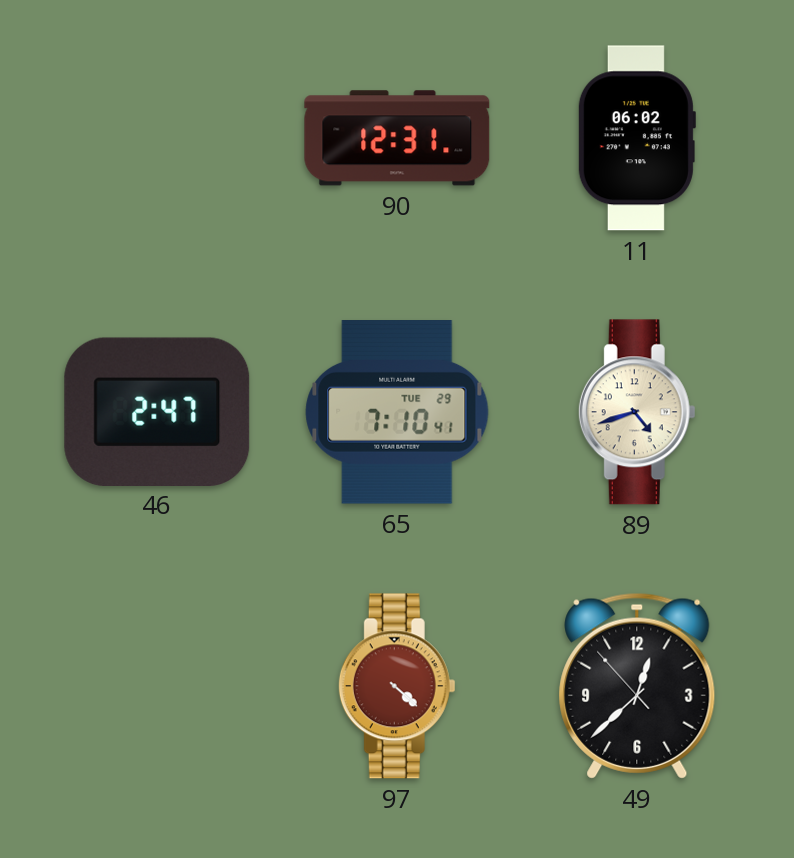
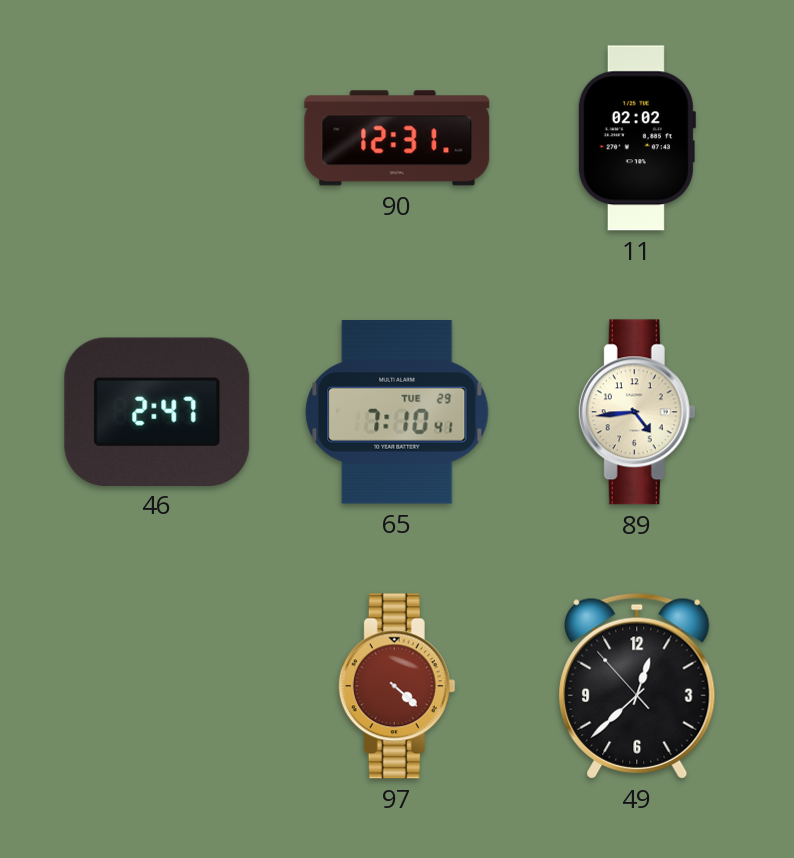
11: 06:02 -> 02:02 (636, 138)
89: 4:42 -> 4:44 (637, 412)
